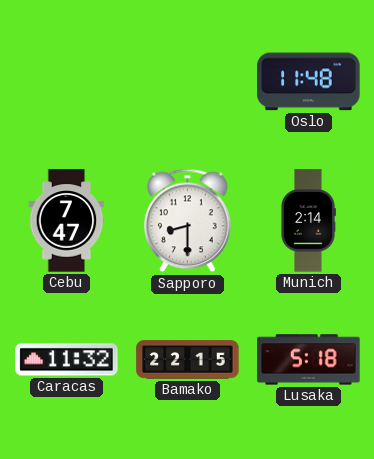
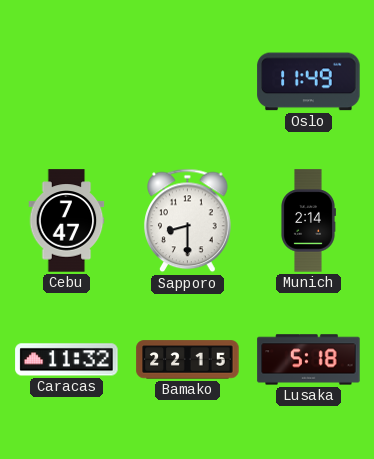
Oslo: 11:48 -> 11:49 (309, 82)
